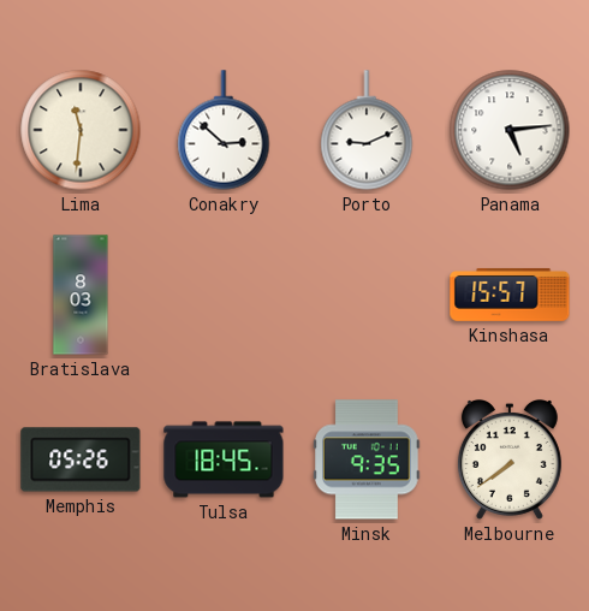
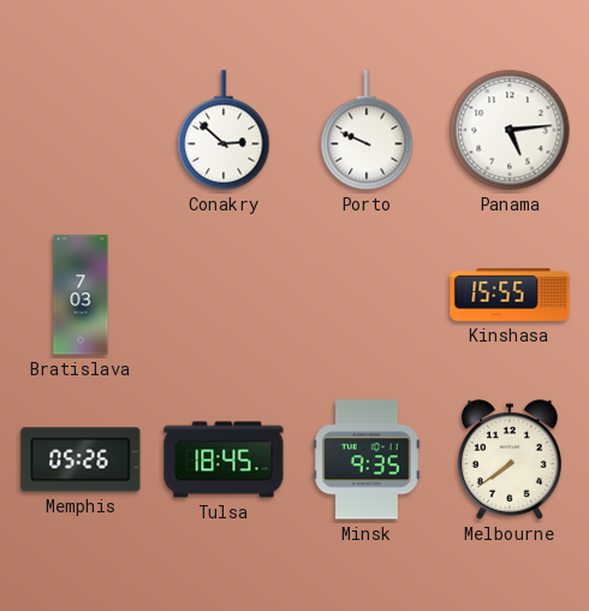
Lima: 11:31 -> none (81, 130)
Porto: 9:11 -> 9:49 (367, 130)
Bratislava: 8:03 -> 7:03 (81, 295)
Kinshasa: 15:57 -> 15:55 (510, 295)
